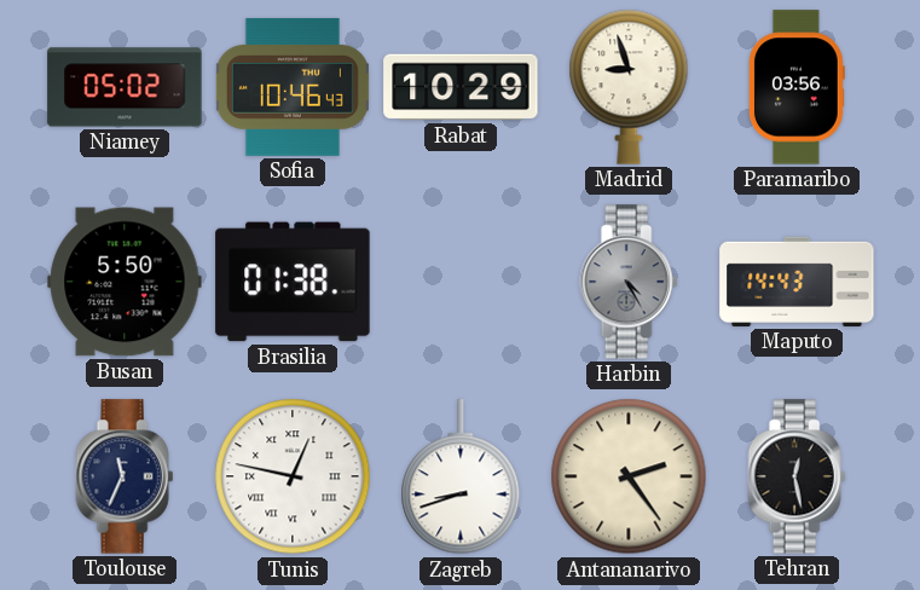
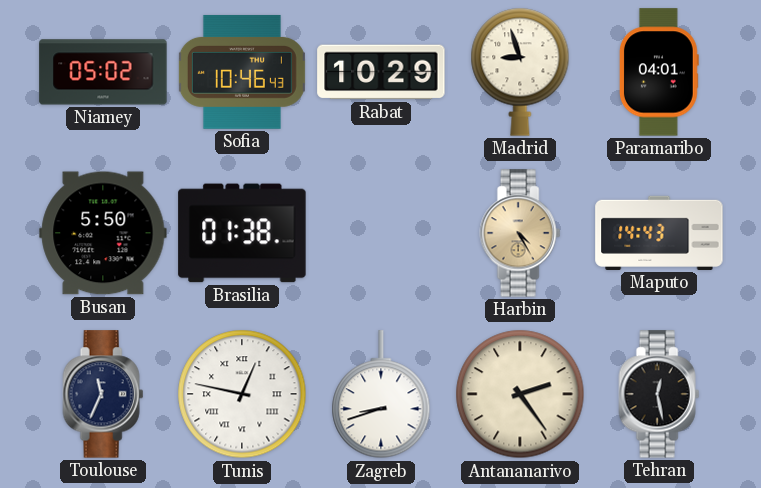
Paramaribo: 03:56 -> 04:01 (659, 72)
Harbin dial: grey -> champagne (520, 233)
